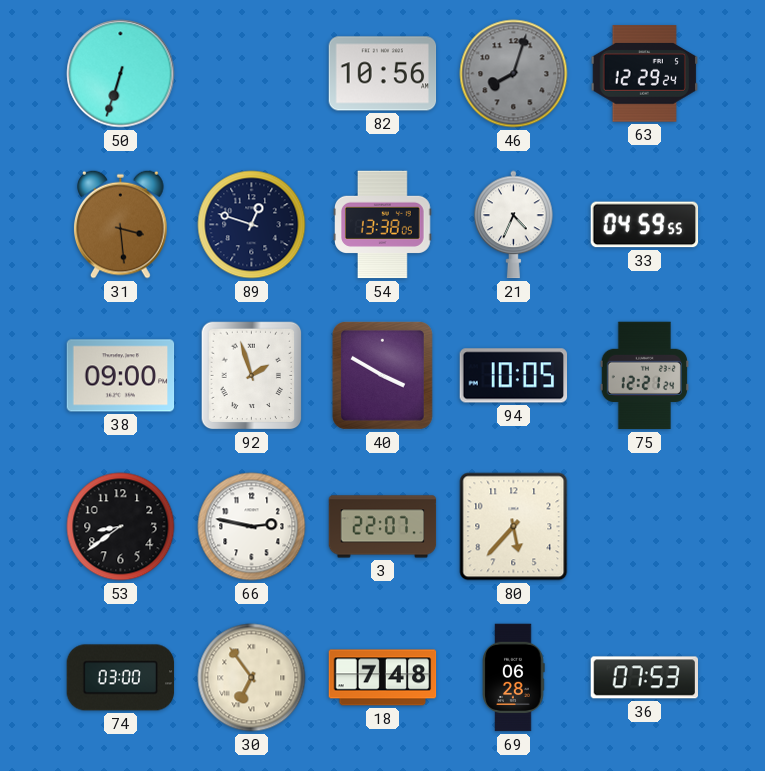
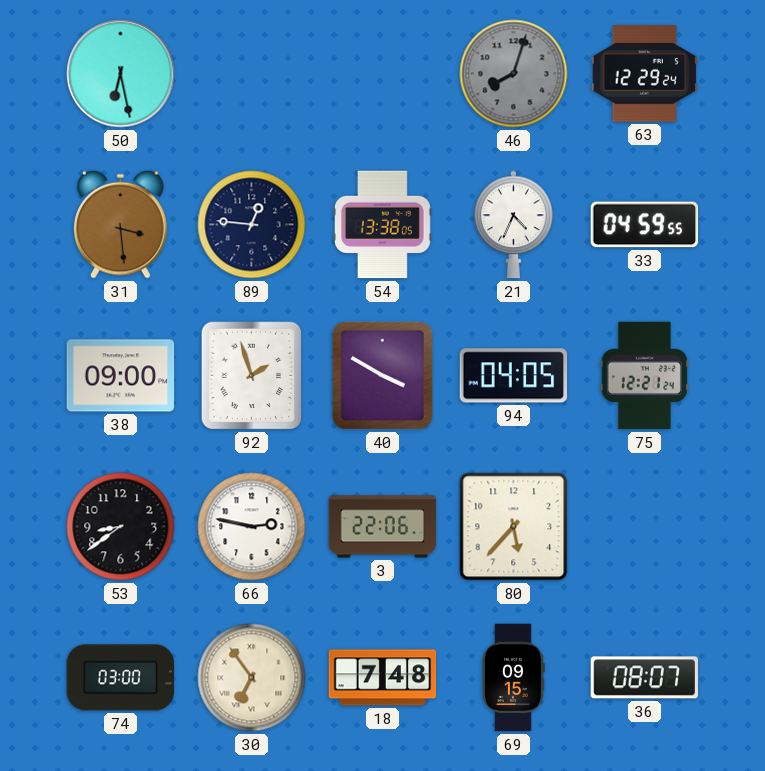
50: 6:33 -> 6:28 (121, 74)
82: 10:56 -> none (383, 74)
89: 12:48 -> 12:46 (252, 225)
94: 10:05 -> 04:05 (514, 376)
3: 22:07 -> 22:06 (383, 527)
69: 06:28 -> 09:15 (513, 678)
36: 07:53 -> 08:07 (645, 678)
